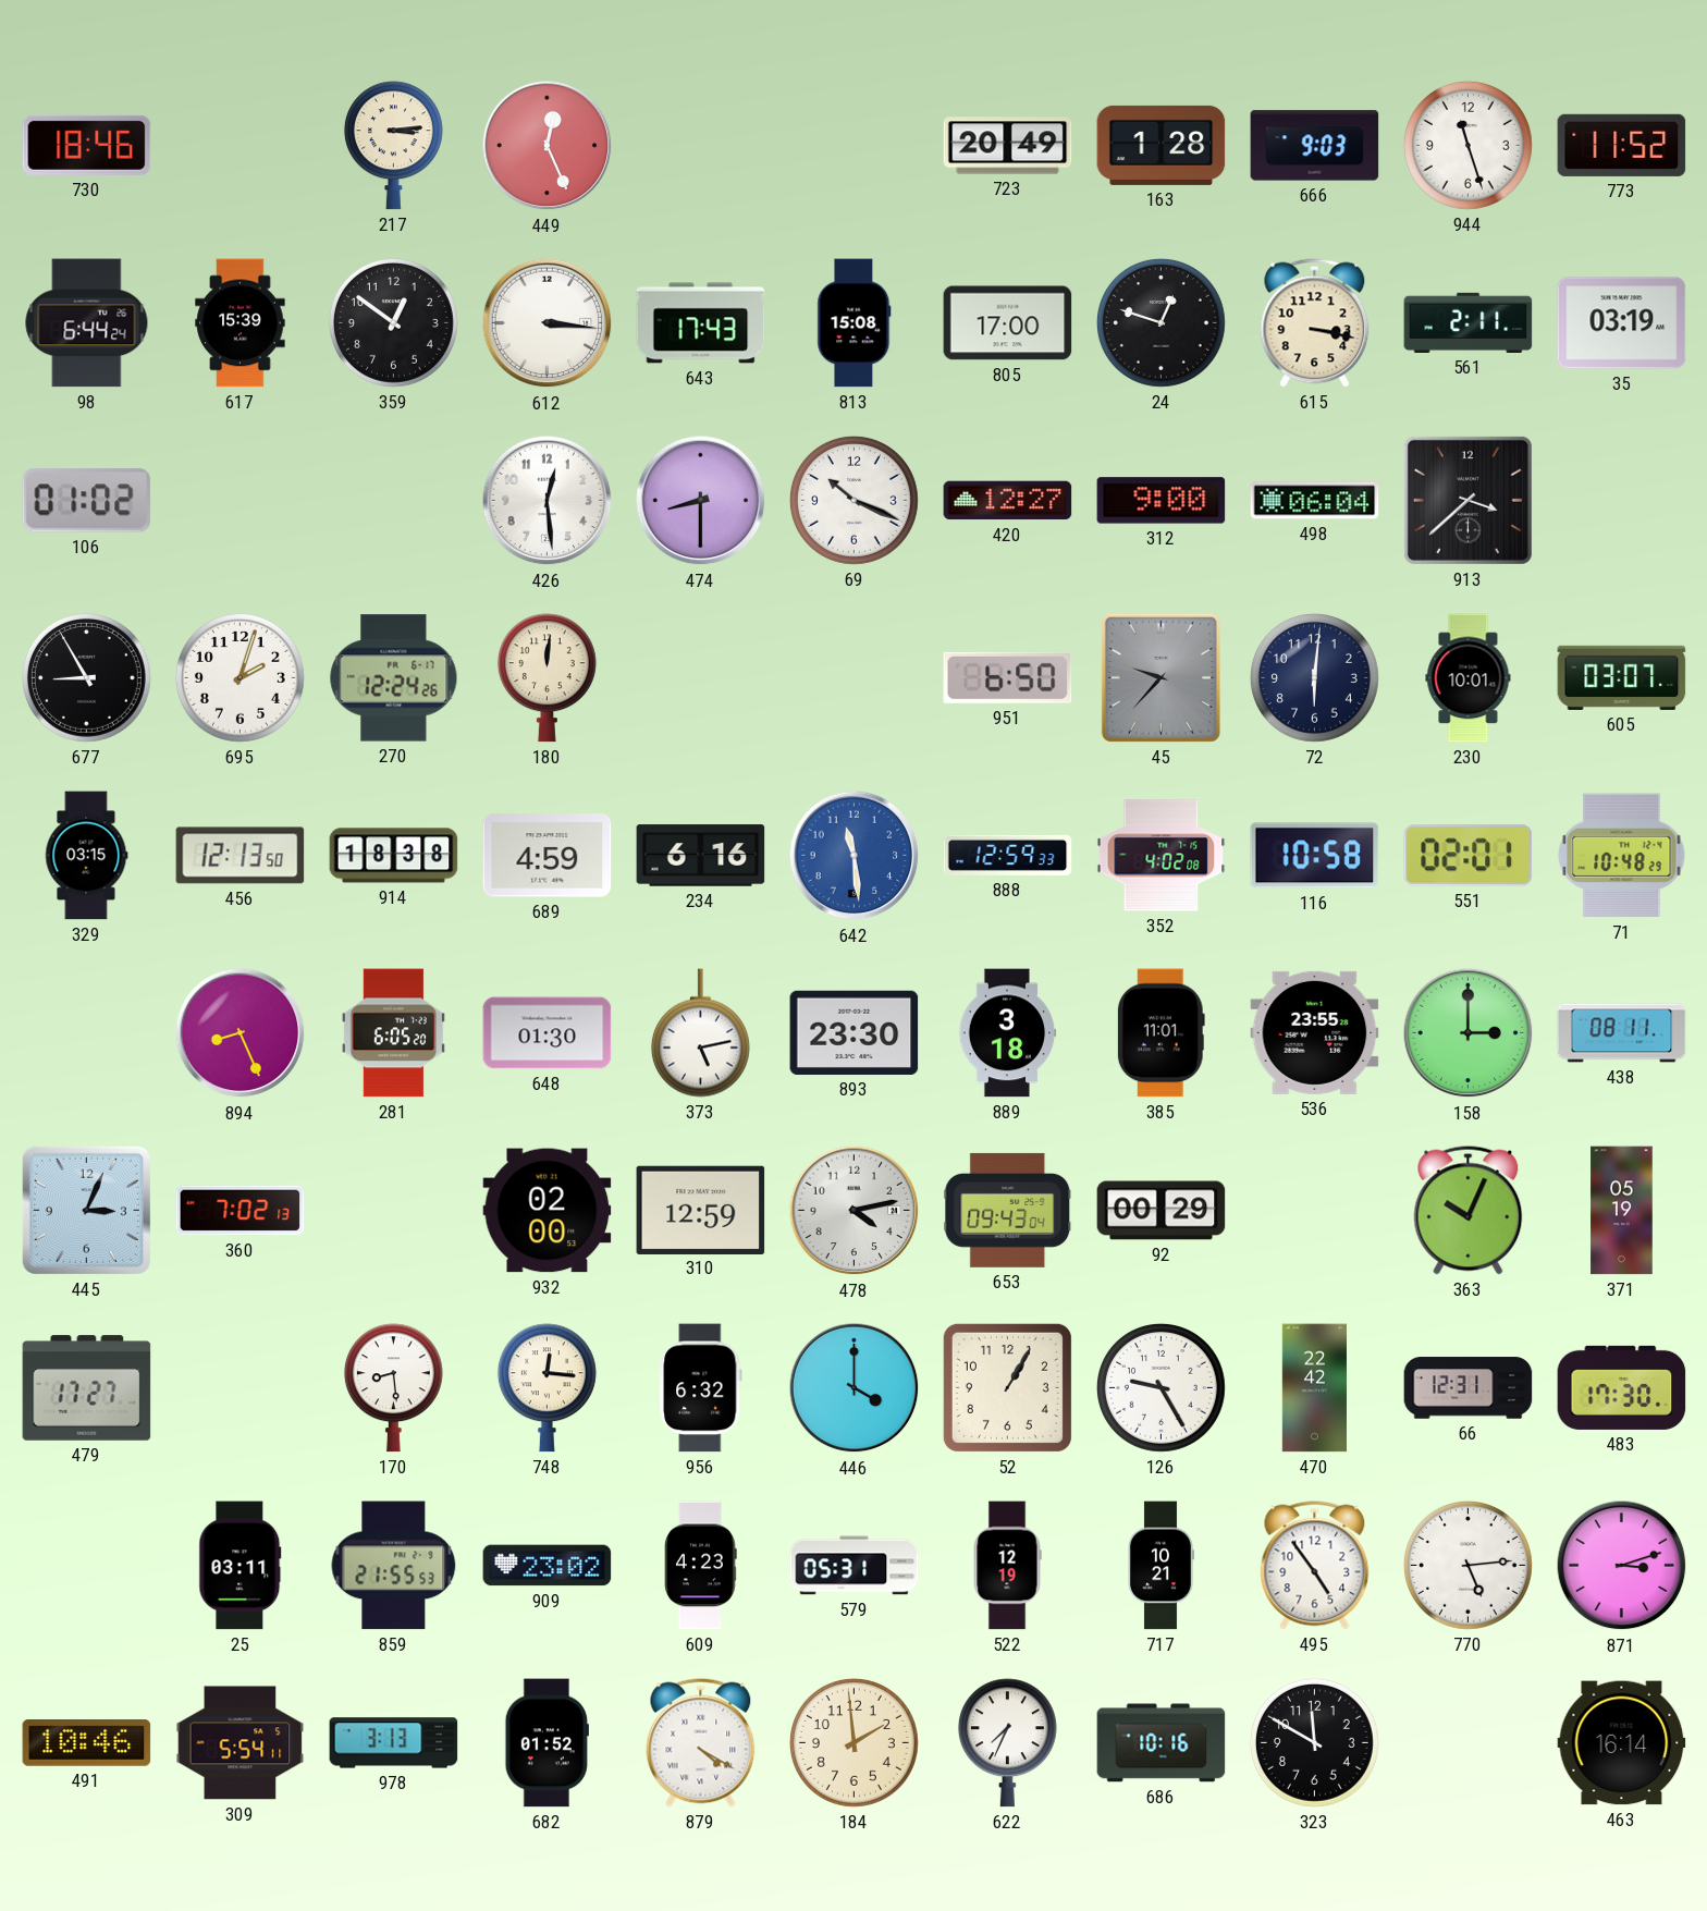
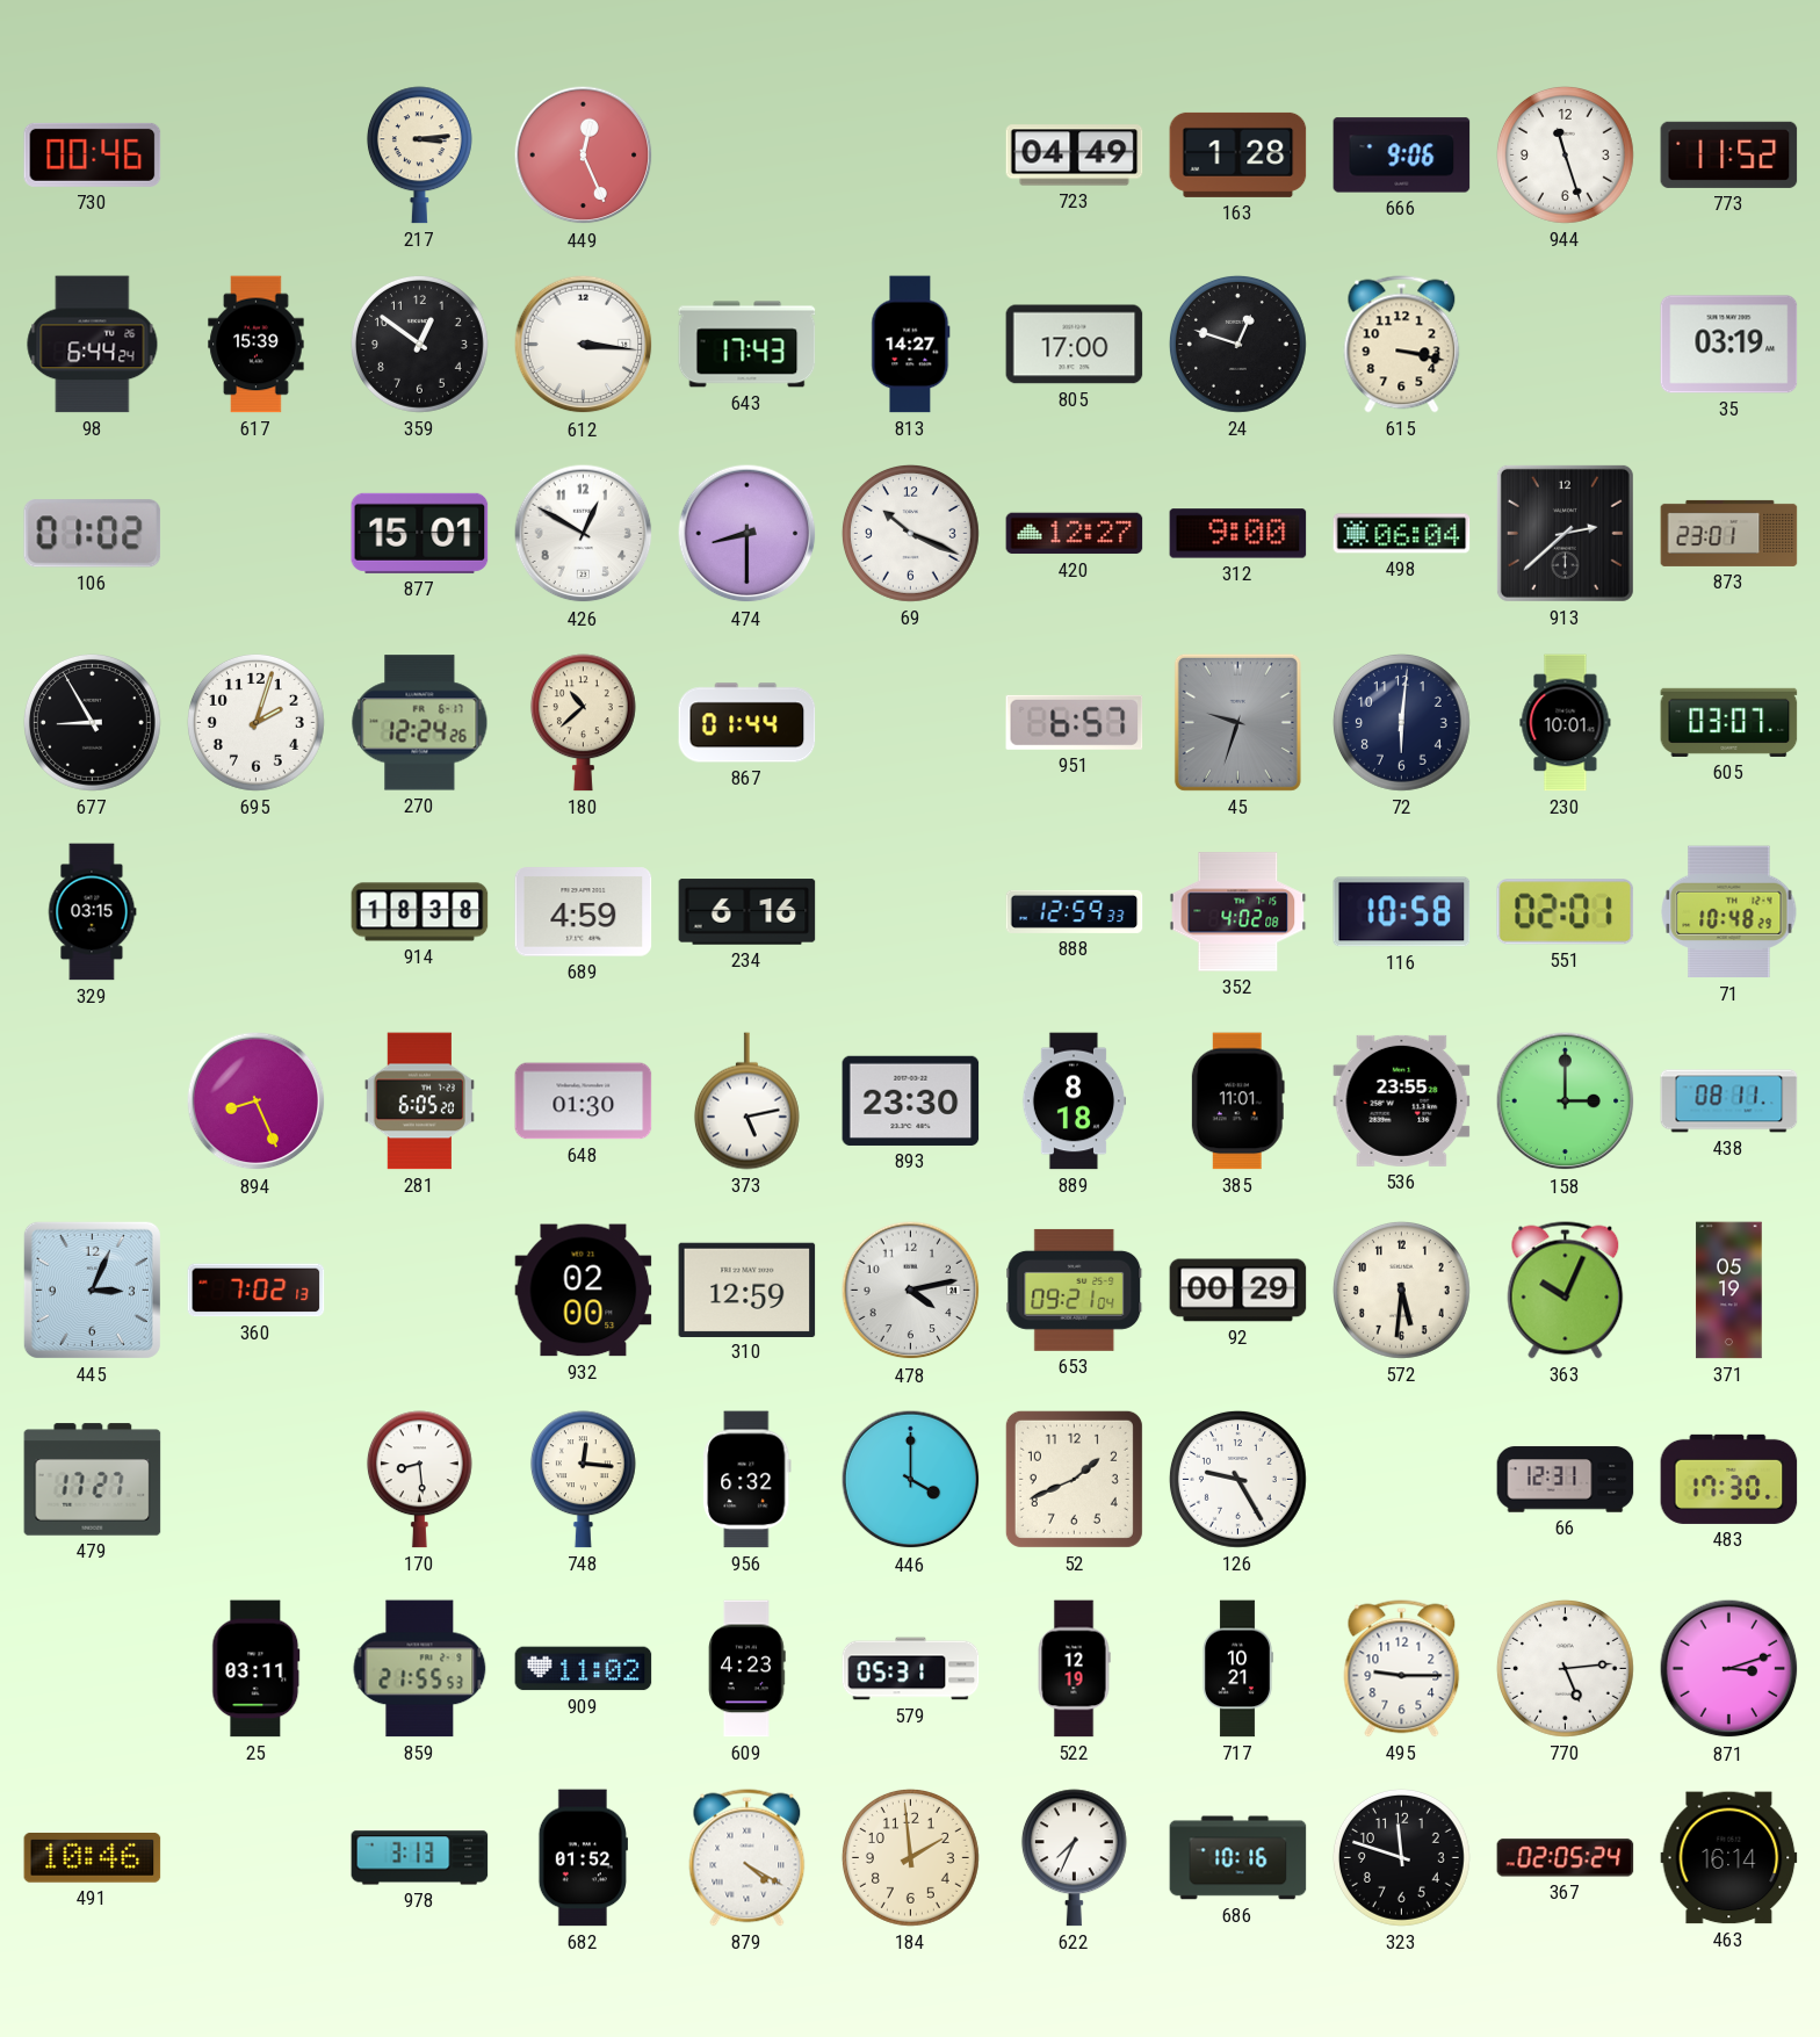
730: 18:46 -> 00:46 (93, 154)
723: 20:49 -> 04:49 (1075, 156)
666: 9:03 -> 9:06 (1402, 156)
813: 15:08 -> 14:27 (911, 345)
561: 2:11 -> none (1469, 322)
877: none -> 15:01 (420, 533)
426: 12:29 -> 12:50 (584, 534)
913: 3:38 -> 2:38 (1565, 533)
873: none -> 23:01 (1729, 533)
180: 12:01 -> 10:38 (583, 723)
867: none -> 01:44 (748, 723)
951: 6:50 -> 6:57 (1075, 722)
45: 9:37 -> 9:33 (1237, 722)
456: 12:13 -> none (241, 856)
642: 11:29 -> none (855, 856)
889: 3:18 -> 8:18 (1074, 1101)
653: 09:43 -> 09:21 (1075, 1290)
572: none -> 5:31 (1401, 1290)
52: 1:05 -> 1:41 (1074, 1479)
470: 22:42 -> none (1314, 1388)
909: 23:02 -> 11:02 (584, 1669)
495: 4:54 -> 9:15 (1402, 1669)
309: 5:54 -> none (241, 1743)
323: 11:50 -> 11:48 (1401, 1857)
367: none -> 02:05 (1566, 1858)
